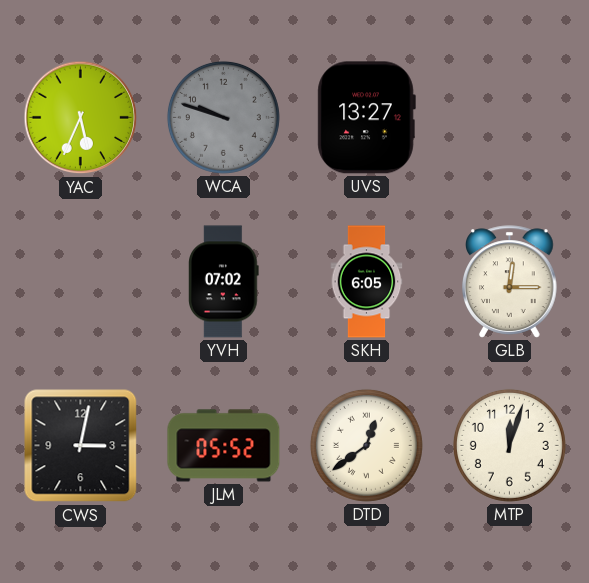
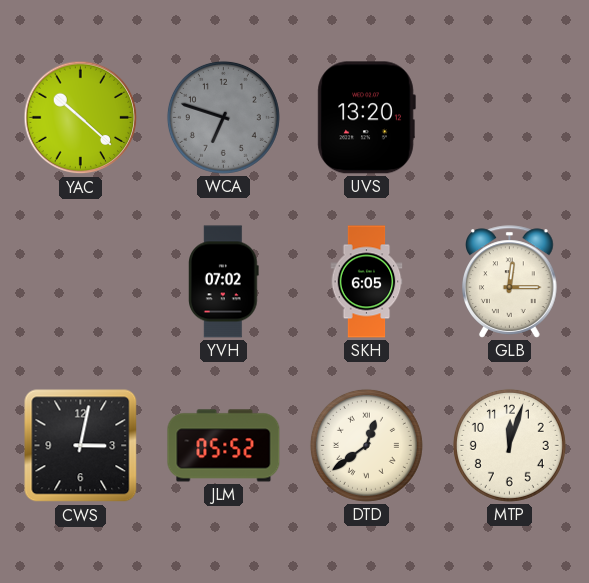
YAC: 5:34 -> 10:22 (81, 118)
WCA: 9:48 -> 6:48 (223, 117)
UVS: 13:27 -> 13:20 (366, 118)
